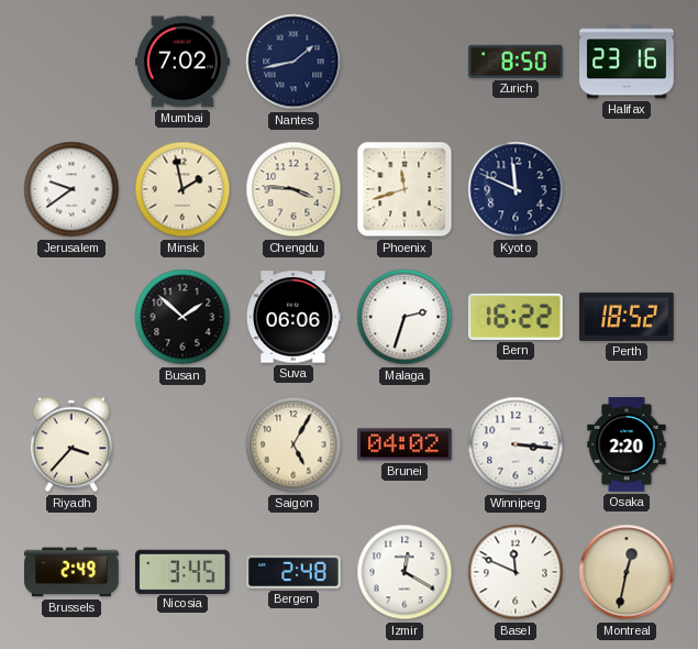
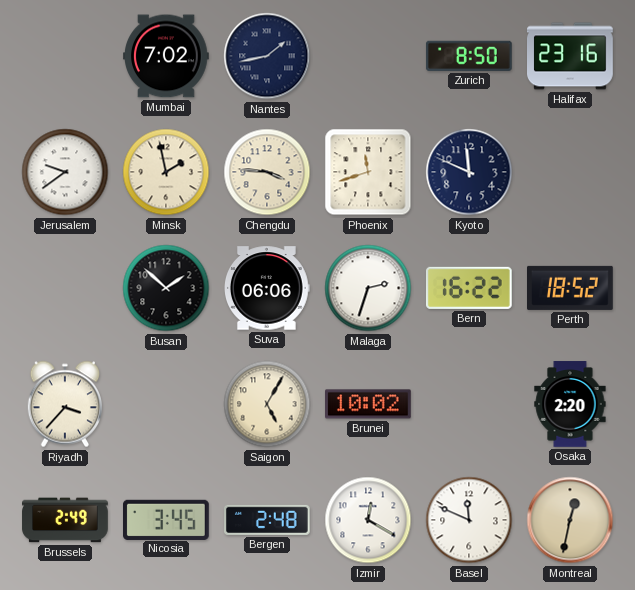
Brunei: 04:02 -> 10:02 (369, 404)
Winnipeg: 3:16 -> none (516, 444)
